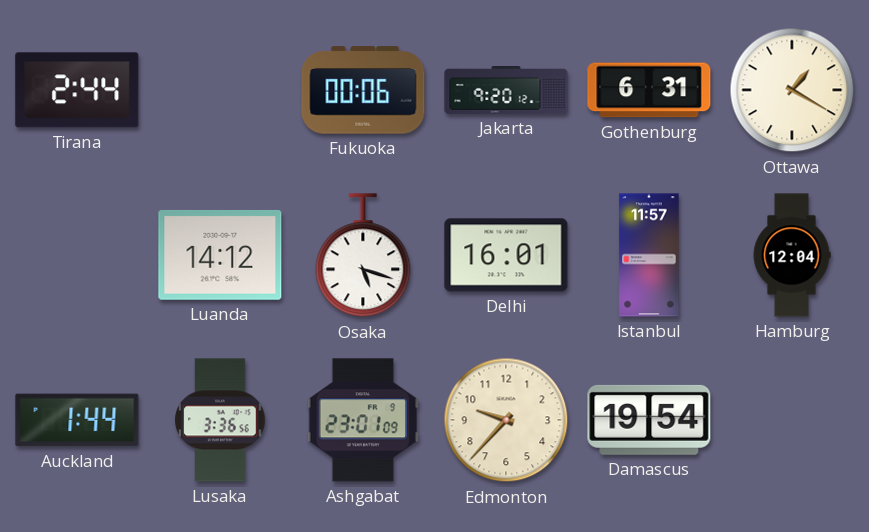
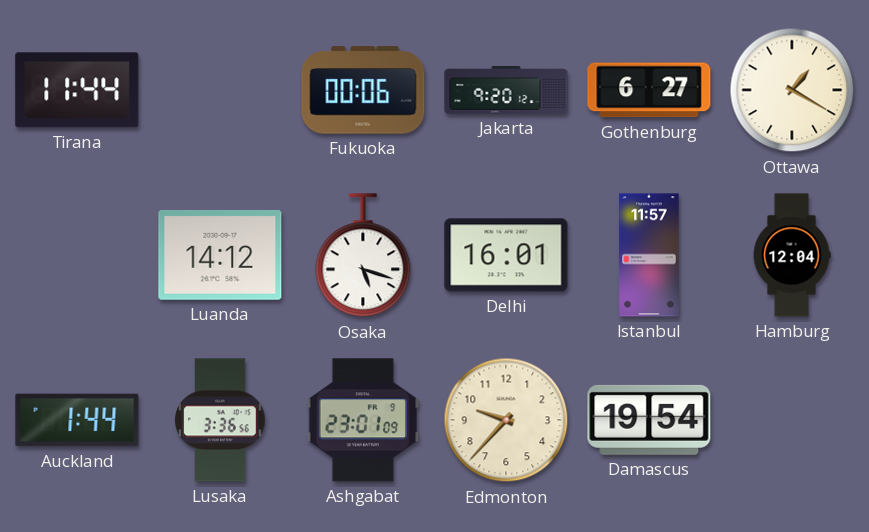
Tirana: 2:44 -> 11:44 (77, 90)
Gothenburg: 6:31 -> 6:27 (649, 90)
